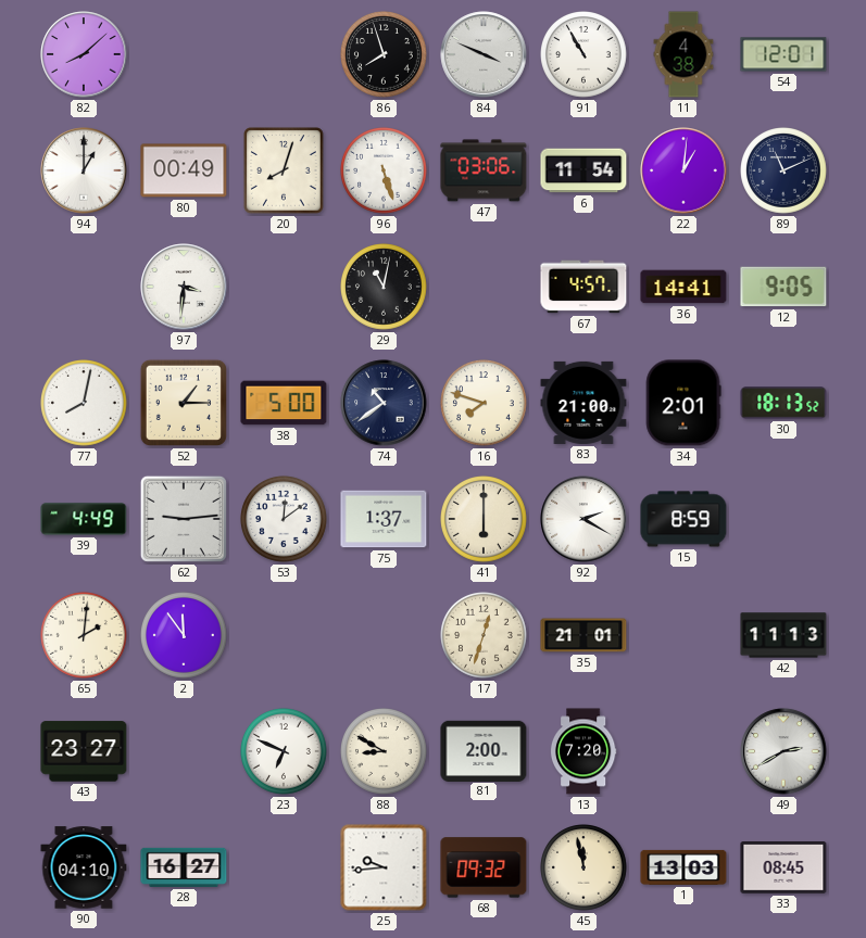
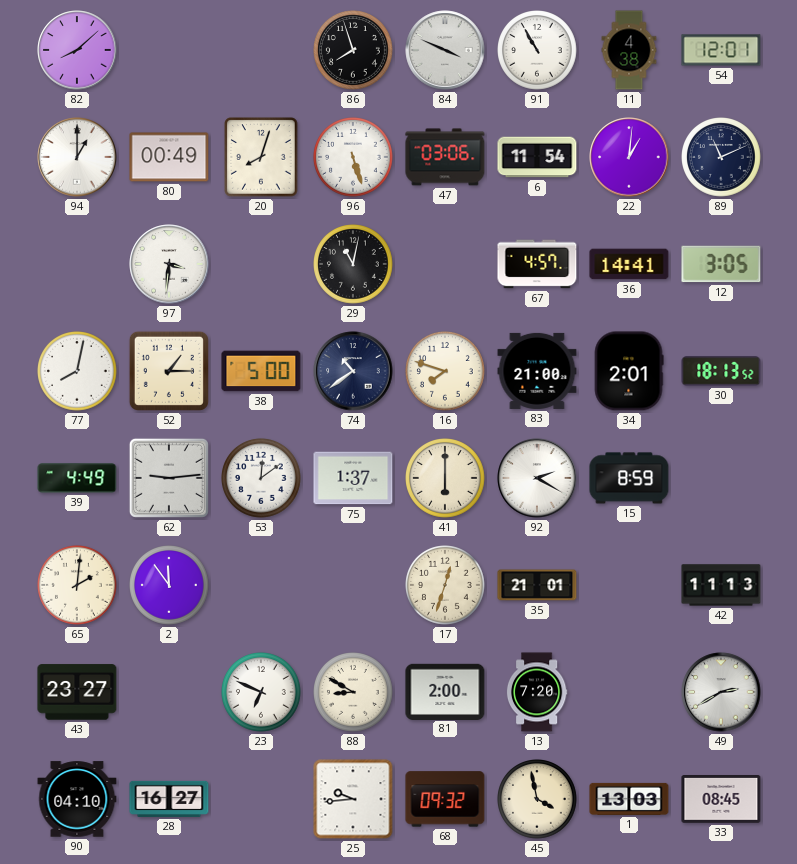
12: 9:05 -> 3:05 (721, 264)
45: 11:58 -> 3:58 (538, 800)
